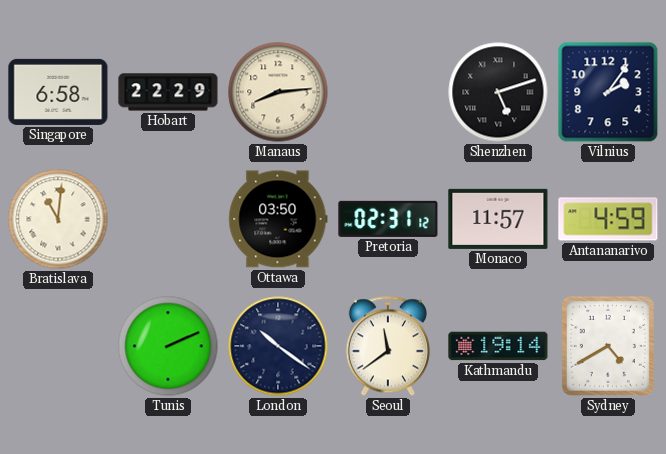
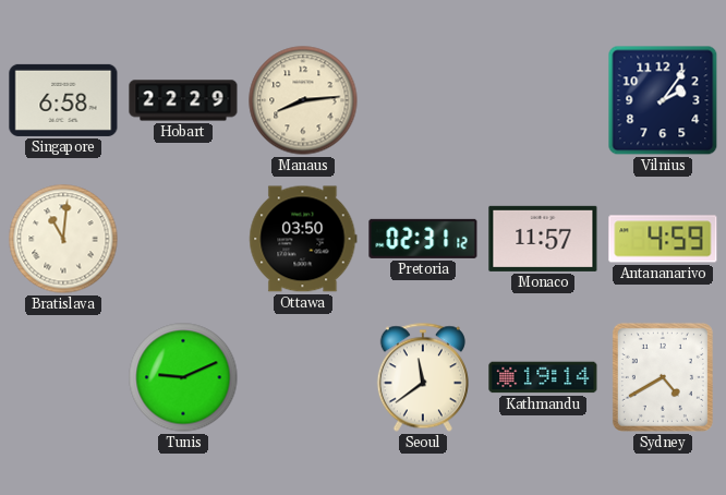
Shenzhen: 5:12 -> none (498, 92)
Tunis: 2:11 -> 9:11 (183, 377)
London: 10:21 -> none (278, 346)
